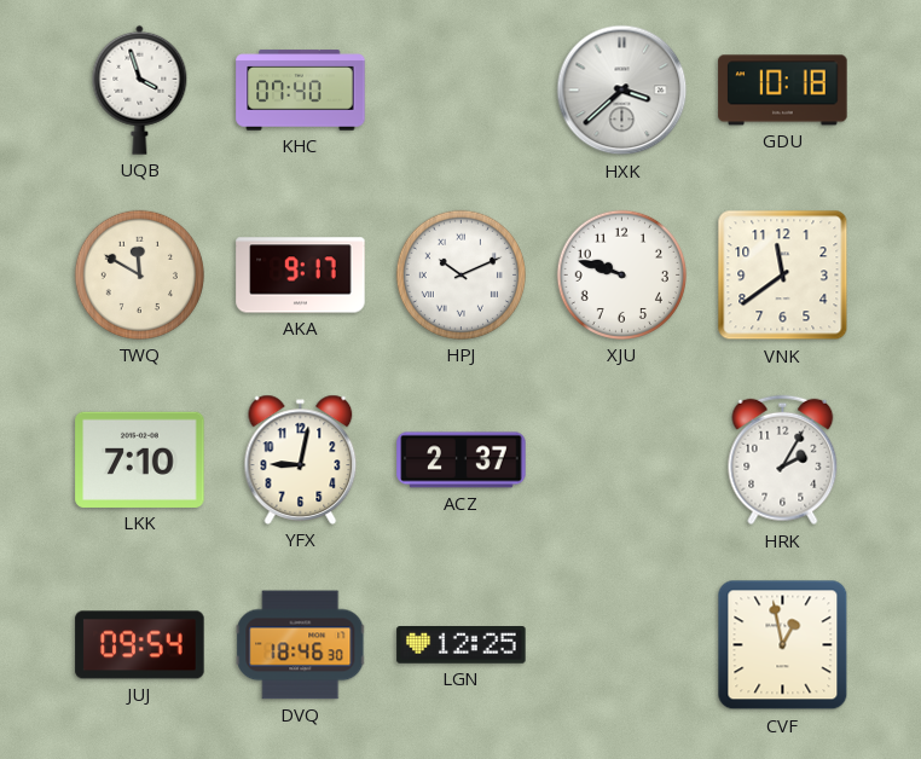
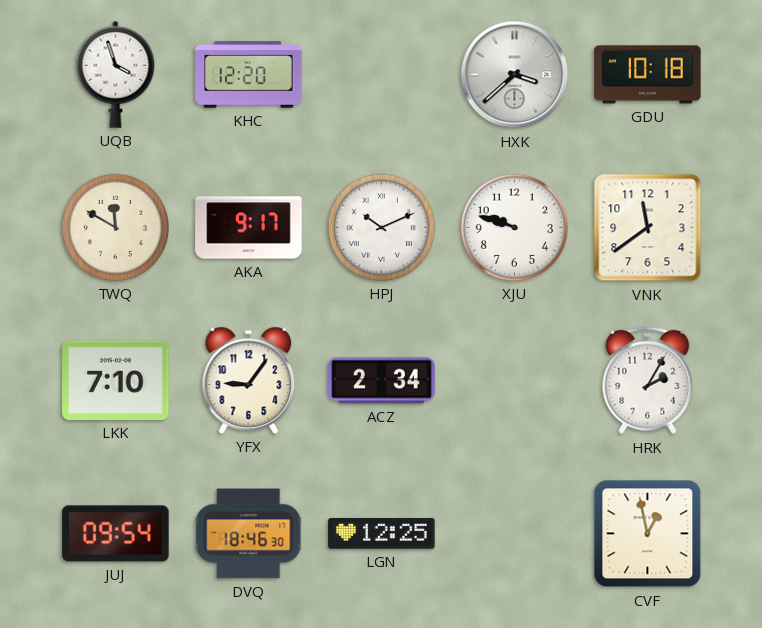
KHC: 07:40 -> 12:20 (249, 75)
YFX: 9:02 -> 9:06 (249, 380)
ACZ: 2:37 -> 2:34 (382, 381)
